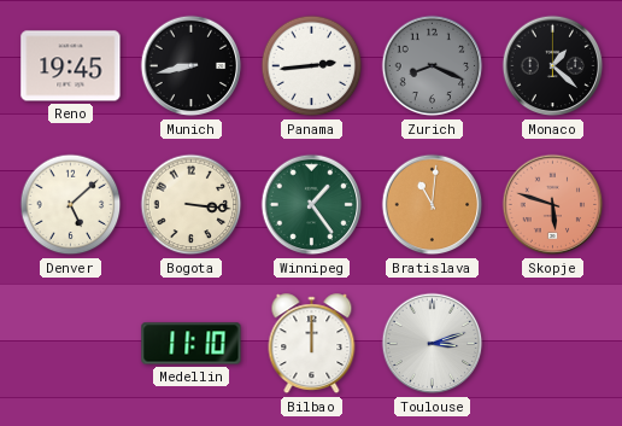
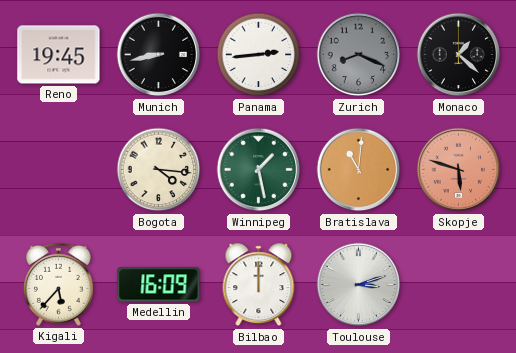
Denver: 5:08 -> none (71, 205)
Bogota: 3:16 -> 4:16 (159, 170)
Winnipeg: 1:24 -> 1:28 (259, 170)
Kigali: none -> 5:37 (58, 284)
Medellin: 11:10 -> 16:09 (159, 285)
